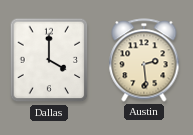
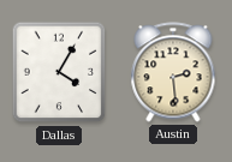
Dallas: 4:00 -> 4:05 (59, 72)
